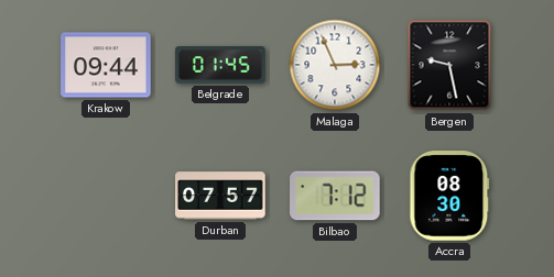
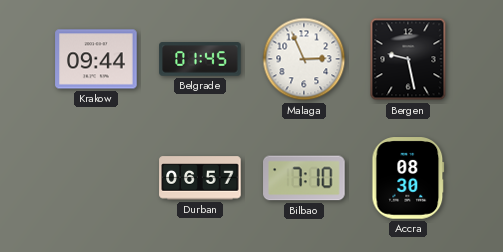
Durban: 07:57 -> 06:57 (200, 178)
Bilbao: 7:12 -> 7:10 (304, 178)
